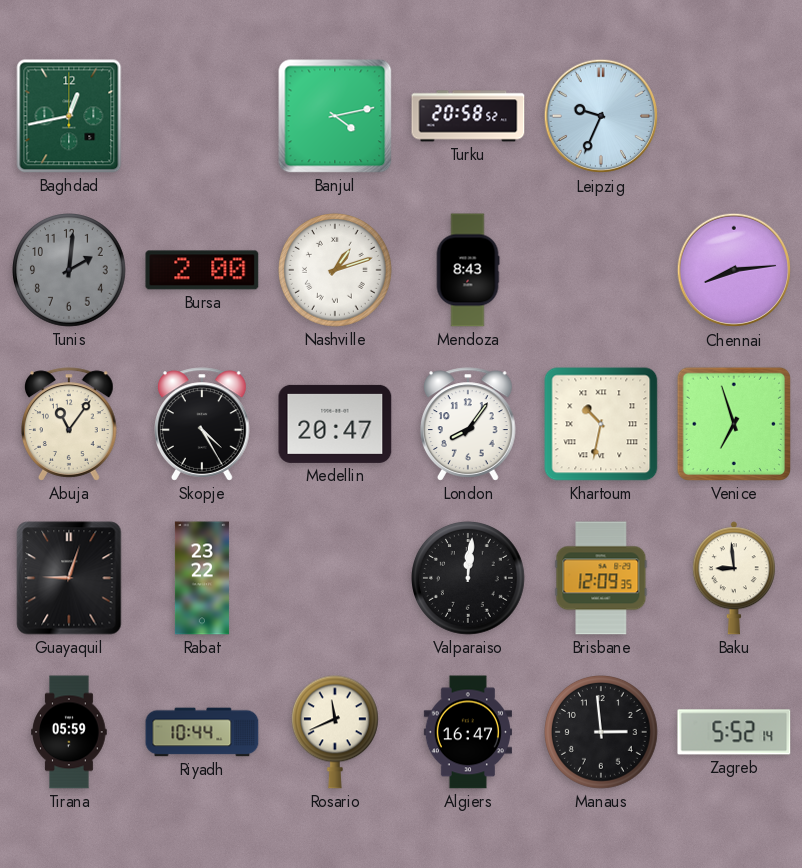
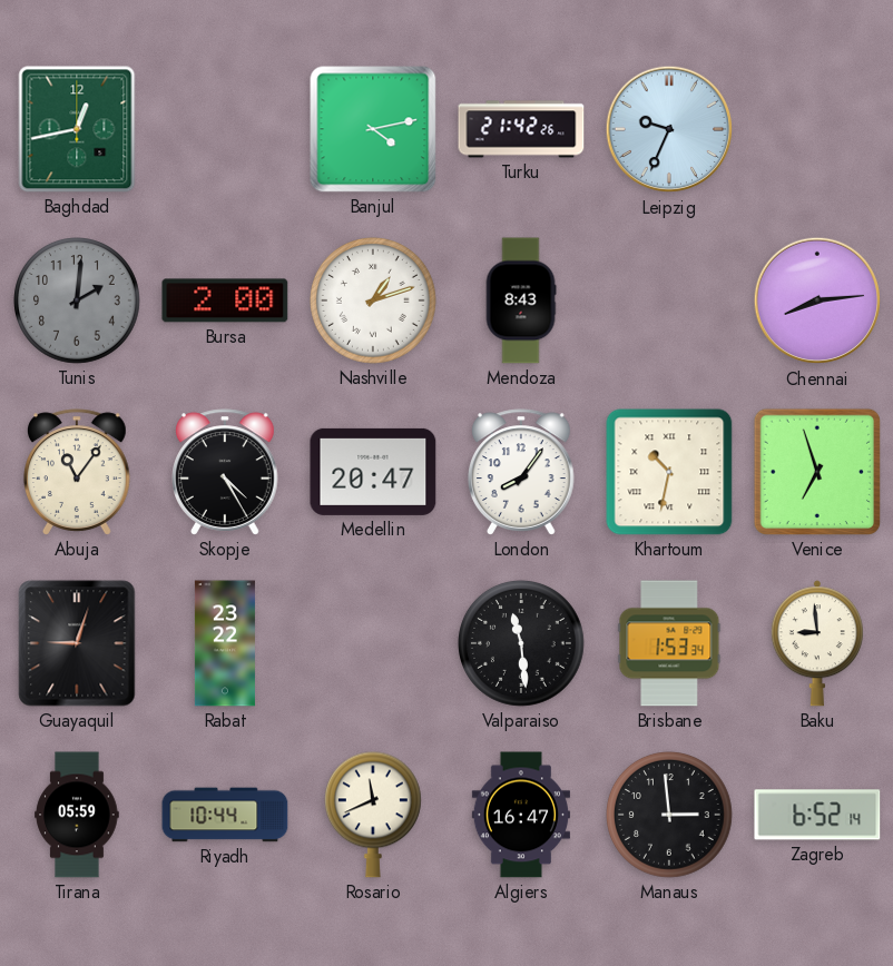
Turku: 20:58 -> 21:42 (521, 129)
Valparaiso: 12:01 -> 11:29 (522, 644)
Brisbane: 12:09 -> 1:53 (669, 643)
Zagreb: 5:52 -> 6:52 (817, 815)
